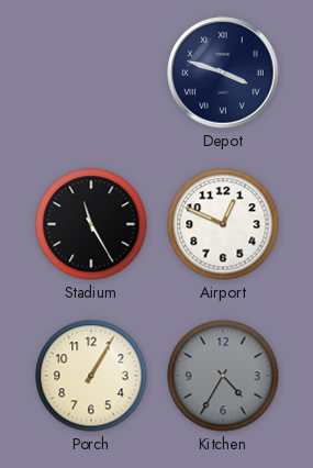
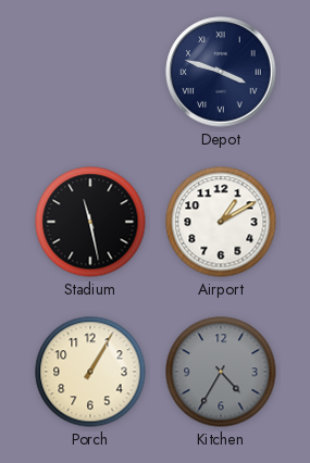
Stadium: 11:25 -> 11:28 (90, 222)
Airport: 12:49 -> 1:10 (221, 222)
